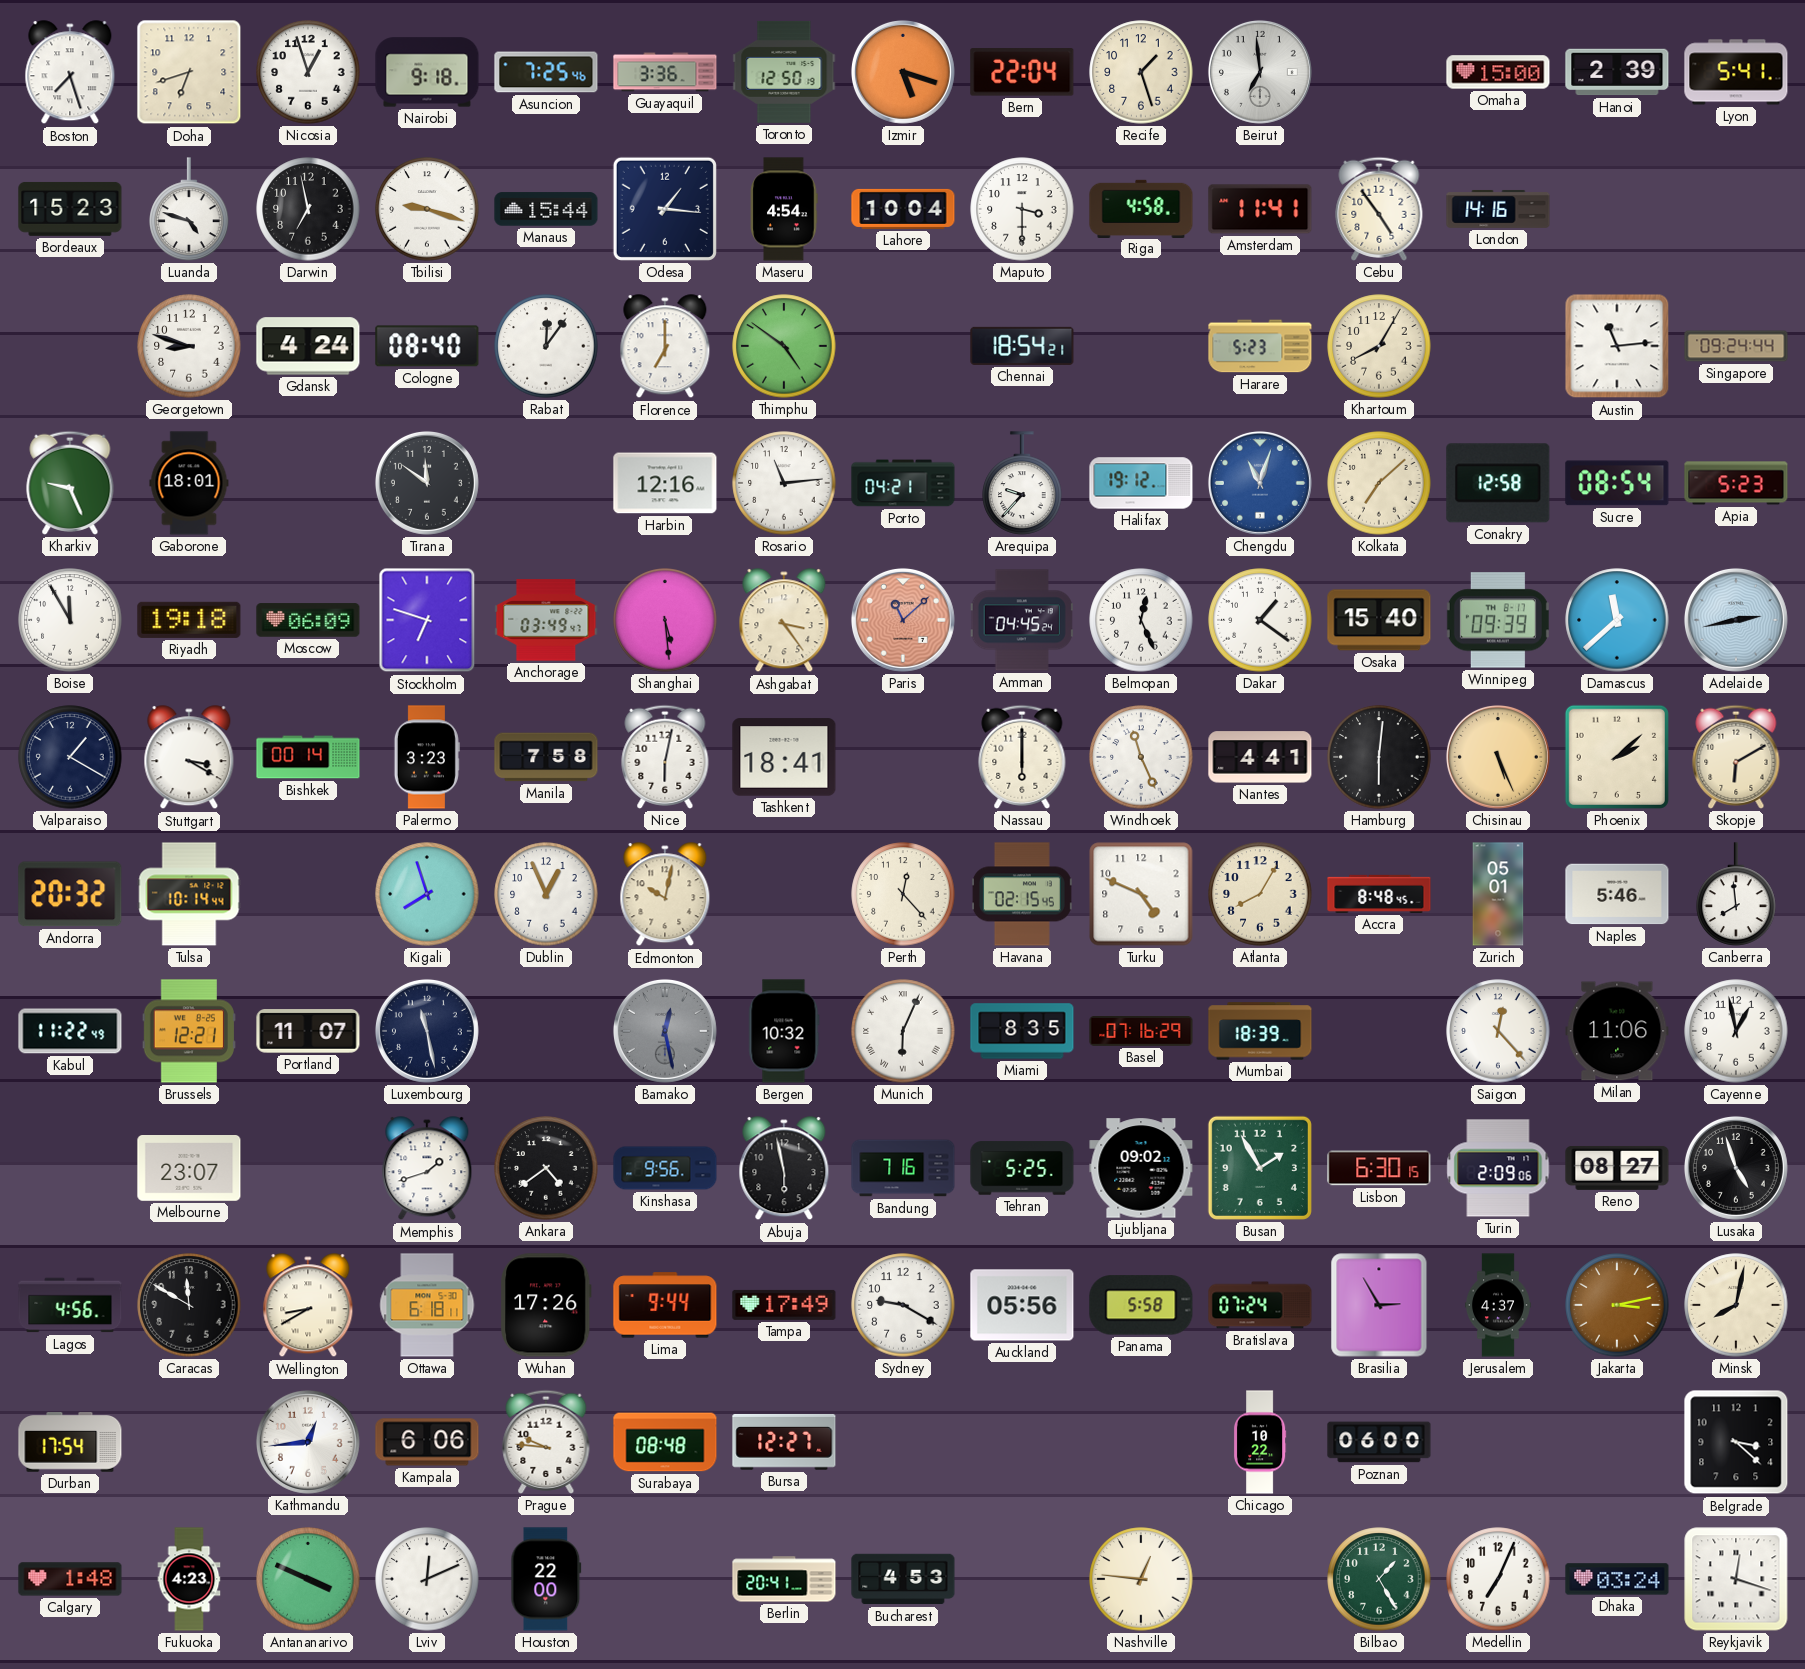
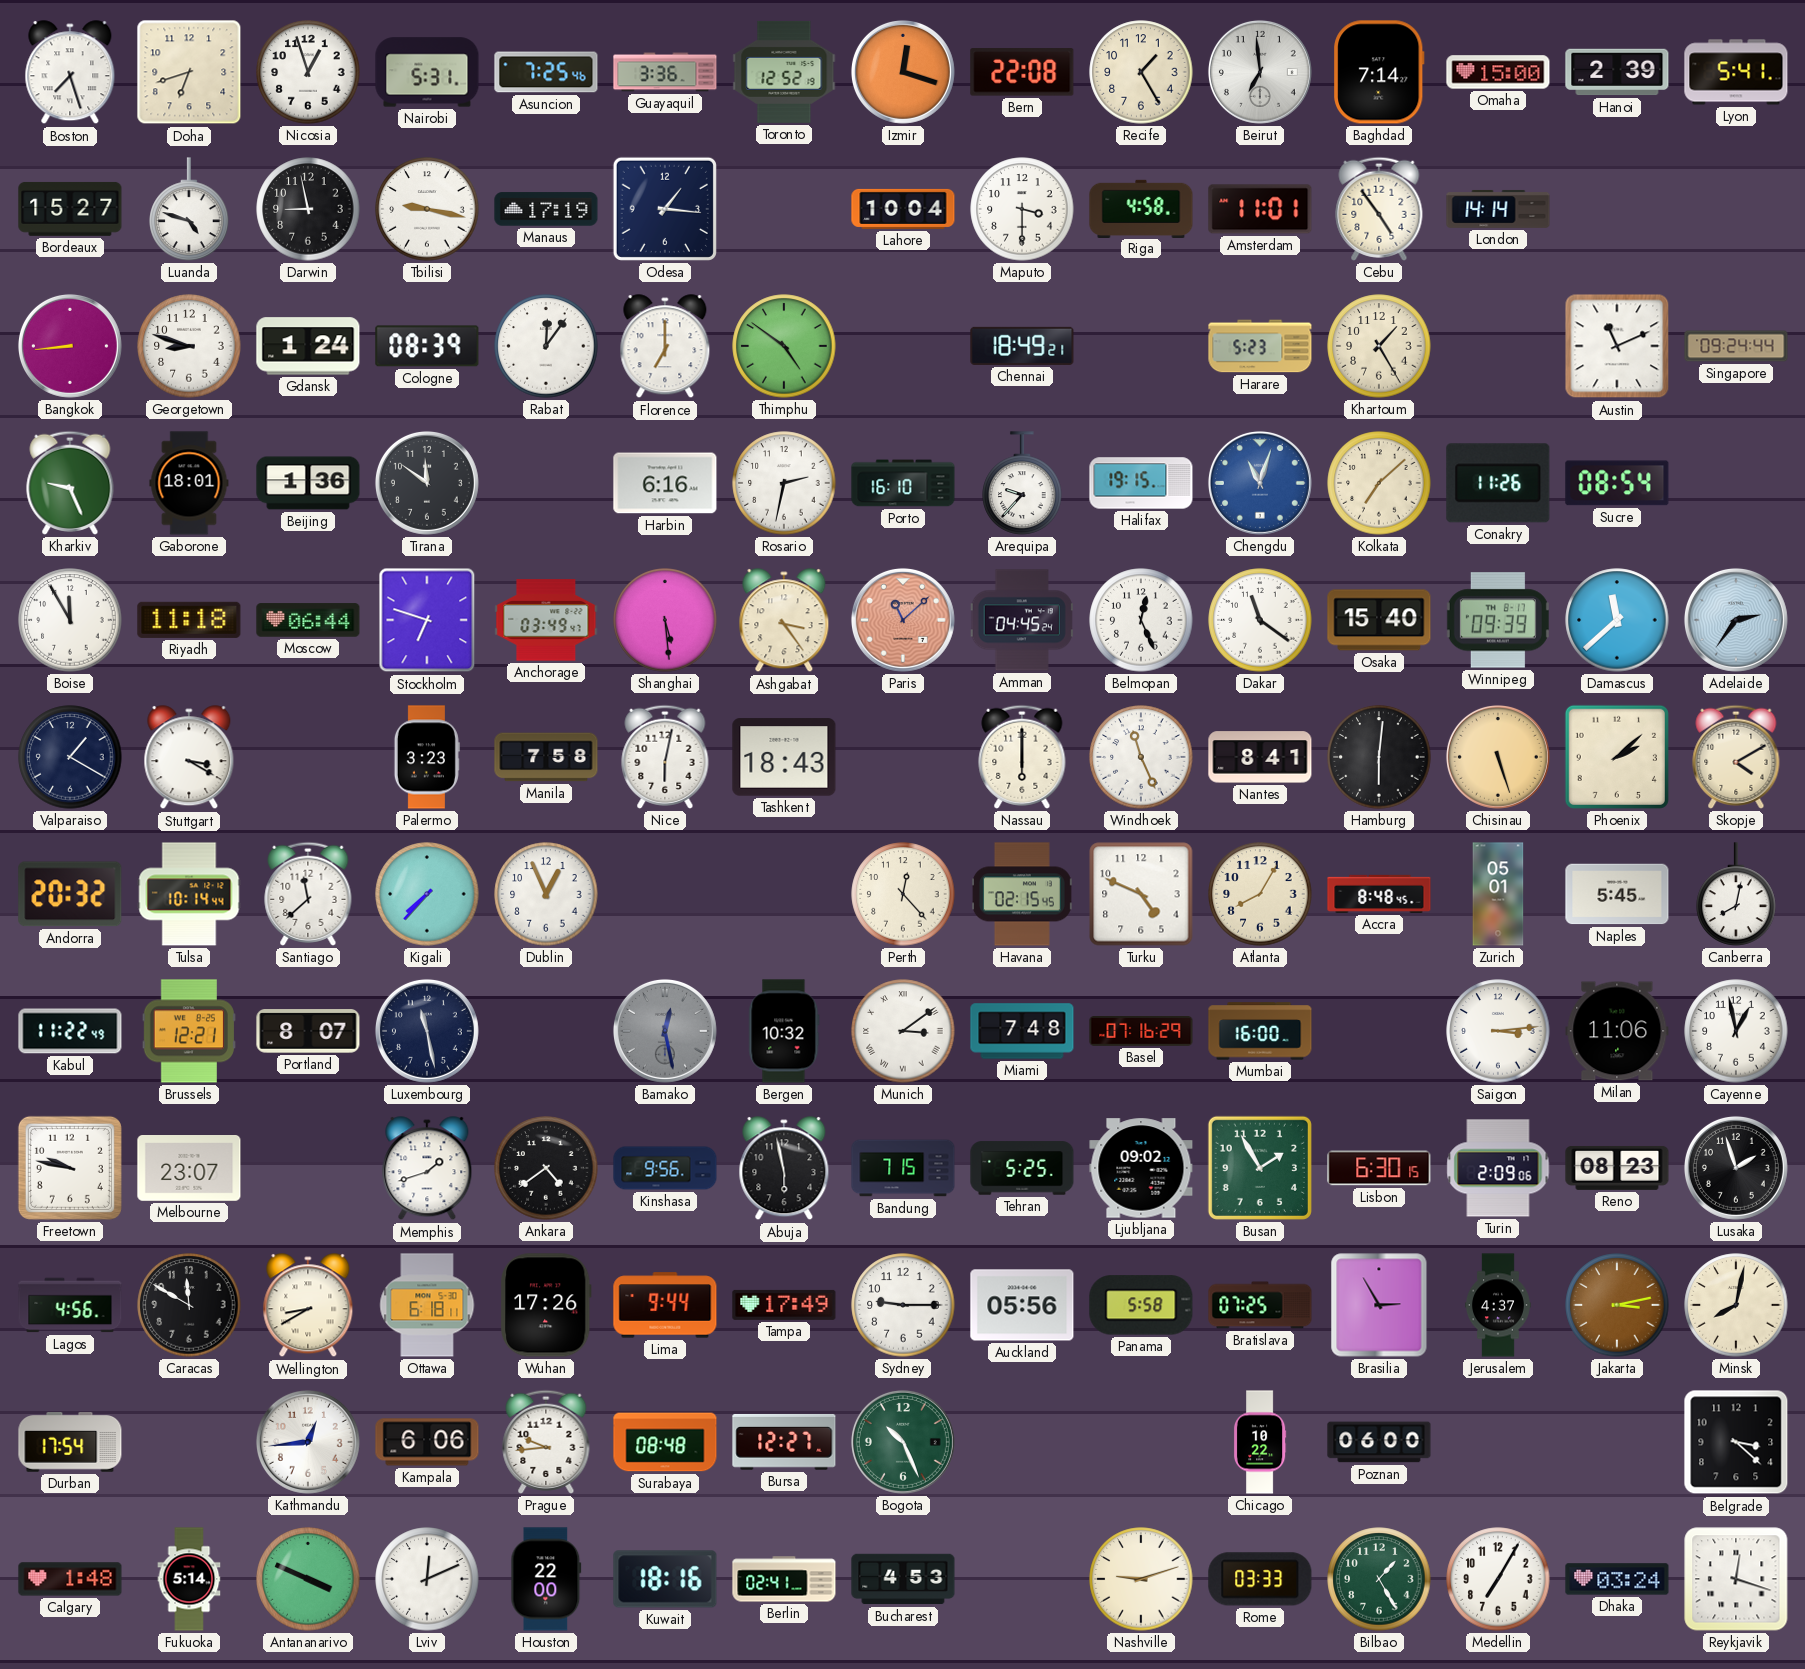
Nairobi: 9:18 -> 5:31 (427, 72)
Toronto: 12:50 -> 12:52 (784, 72)
Izmir: 5:18 -> 12:18 (903, 72)
Bern: 22:04 -> 22:08 (1022, 72)
Recife: 1:27 -> 1:25 (1141, 72)
Baghdad: none -> 7:14 (1379, 72)
Bordeaux: 15:23 -> 15:27 (70, 209)
Darwin: 6:58 -> 8:58 (308, 209)
Tbilisi: 9:18 -> 9:17 (427, 209)
Manaus: 15:44 -> 17:19 (546, 209)
Maseru: 4:54 -> none (784, 209)
Amsterdam: 11:41 -> 11:01 (1260, 209)
London: 14:16 -> 14:14 (1498, 209)
Bangkok: none -> 8:44 (70, 346)
Gdansk: 4:24 -> 1:24 (308, 346)
Cologne: 08:40 -> 08:39 (427, 346)
Chennai: 18:54 -> 18:49 (1022, 346)
Khartoum: 8:05 -> 1:25 (1379, 346)
Austin: 11:14 -> 11:11 (1617, 346)
Beijing: none -> 1:36 (308, 483)
Harbin: 12:16 -> 6:16 (665, 483)
Rosario: 11:14 -> 2:32 (784, 483)
Porto: 04:21 -> 16:10 (903, 483)
Halifax: 19:12 -> 19:15 (1141, 483)
Conakry: 12:58 -> 11:26 (1498, 483)
Apia: 5:23 -> none (1736, 483)
Riyadh: 19:18 -> 11:18 (189, 620)
Moscow: 06:09 -> 06:44 (308, 620)
Dakar: 1:21 -> 11:21 (1260, 620)
Adelaide: 2:43 -> 2:36 (1736, 620)
Bishkek: 00:14 -> none (308, 757)
Tashkent: 18:41 -> 18:43 (784, 757)
Nantes: 4:41 -> 8:41 (1260, 757)
Chisinau: 5:26 -> 5:27 (1498, 757)
Skopje: 6:10 -> 4:10 (1736, 757)
Santiago: none -> 11:38 (308, 894)
Kigali: 7:57 -> 7:37 (427, 894)
Edmonton: 10:02 -> none (665, 895)
Naples: 5:46 -> 5:45 (1617, 894)
Canberra: 7:59 -> 8:02 (1736, 894)
Portland: 11:07 -> 8:07 (308, 1031)
Munich: 6:04 -> 3:09 (903, 1031)
Miami: 8:35 -> 7:48 (1022, 1031)
Mumbai: 18:39 -> 16:00 (1260, 1031)
Saigon: 12:23 -> 3:14 (1498, 1031)
Freetown: none -> 9:47 (70, 1168)
Bandung: 7:16 -> 7:15 (903, 1168)
Reno: 08:27 -> 08:23 (1617, 1168)
Lusaka: 4:57 -> 1:57 (1736, 1168)
Sydney: 9:20 -> 9:15 (903, 1305)
Bratislava: 07:24 -> 07:25 (1260, 1305)
Prague: 9:46 -> 9:44 (546, 1442)
Bogota: none -> 10:26 (903, 1442)
Fukuoka: 4:23 -> 5:14 (189, 1579)
Kuwait: none -> 18:16 (665, 1579)
Berlin: 20:41 -> 02:41 (784, 1579)
Nashville: 12:46 -> 9:12 (1141, 1579)
Rome: none -> 03:33 (1260, 1579)
Medellin: 7:04 -> 7:05 (1498, 1579)
